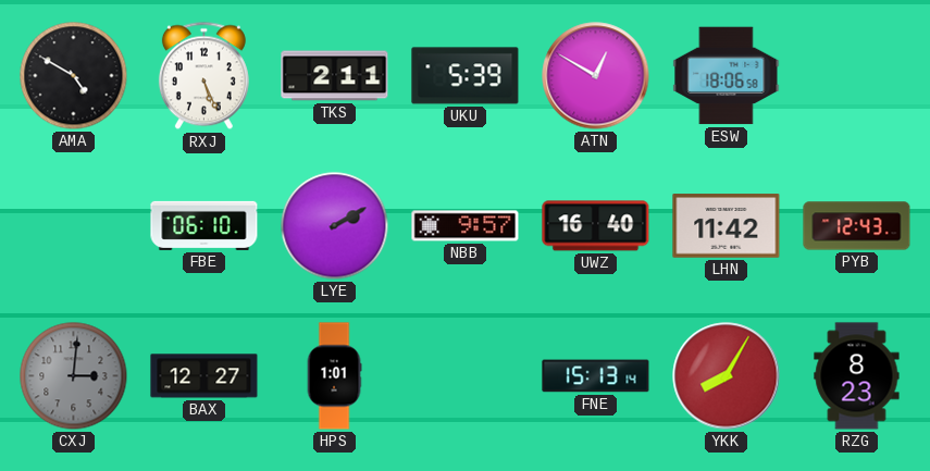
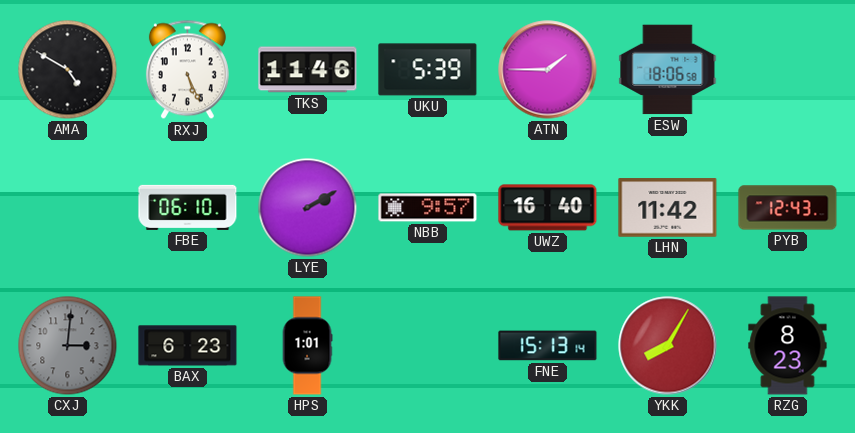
TKS: 2:11 -> 11:46 (308, 70)
ATN: 12:50 -> 1:45 (548, 70)
BAX: 12:27 -> 6:23 (188, 346)
